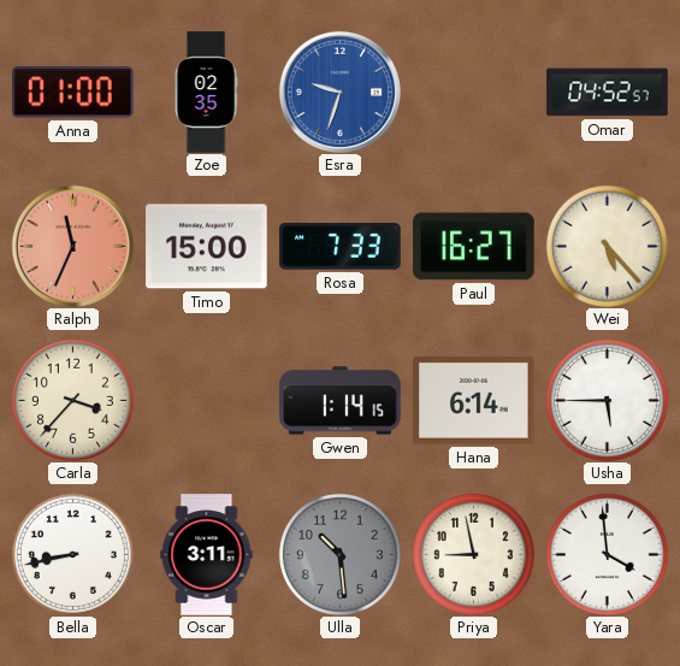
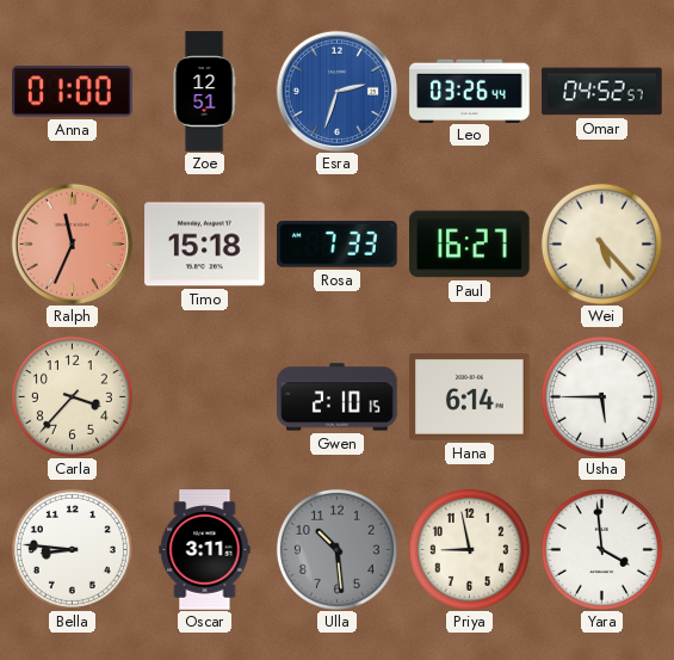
Zoe: 02:35 -> 12:51 (204, 92)
Esra: 9:33 -> 2:33 (336, 91)
Leo: none -> 03:26 (470, 91)
Timo: 15:00 -> 15:18 (205, 245)
Gwen: 1:14 -> 2:10 (338, 397)
Bella: 8:43 -> 8:46 (72, 549)
